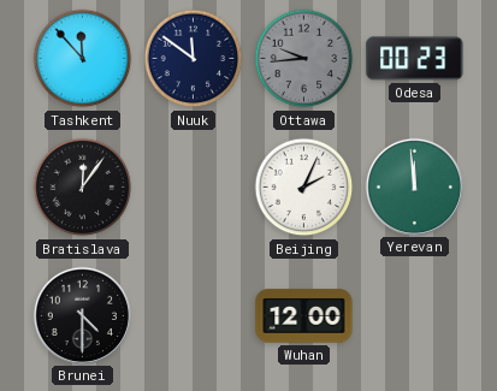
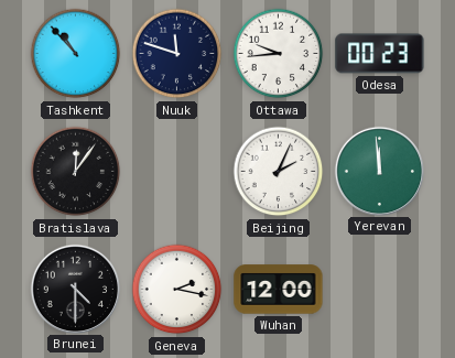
Tashkent: 11:53 -> 10:53 (76, 54)
Nuuk: 11:51 -> 11:48 (177, 54)
Ottawa dial: grey -> white (279, 54)
Geneva: none -> 2:17 (177, 290)
